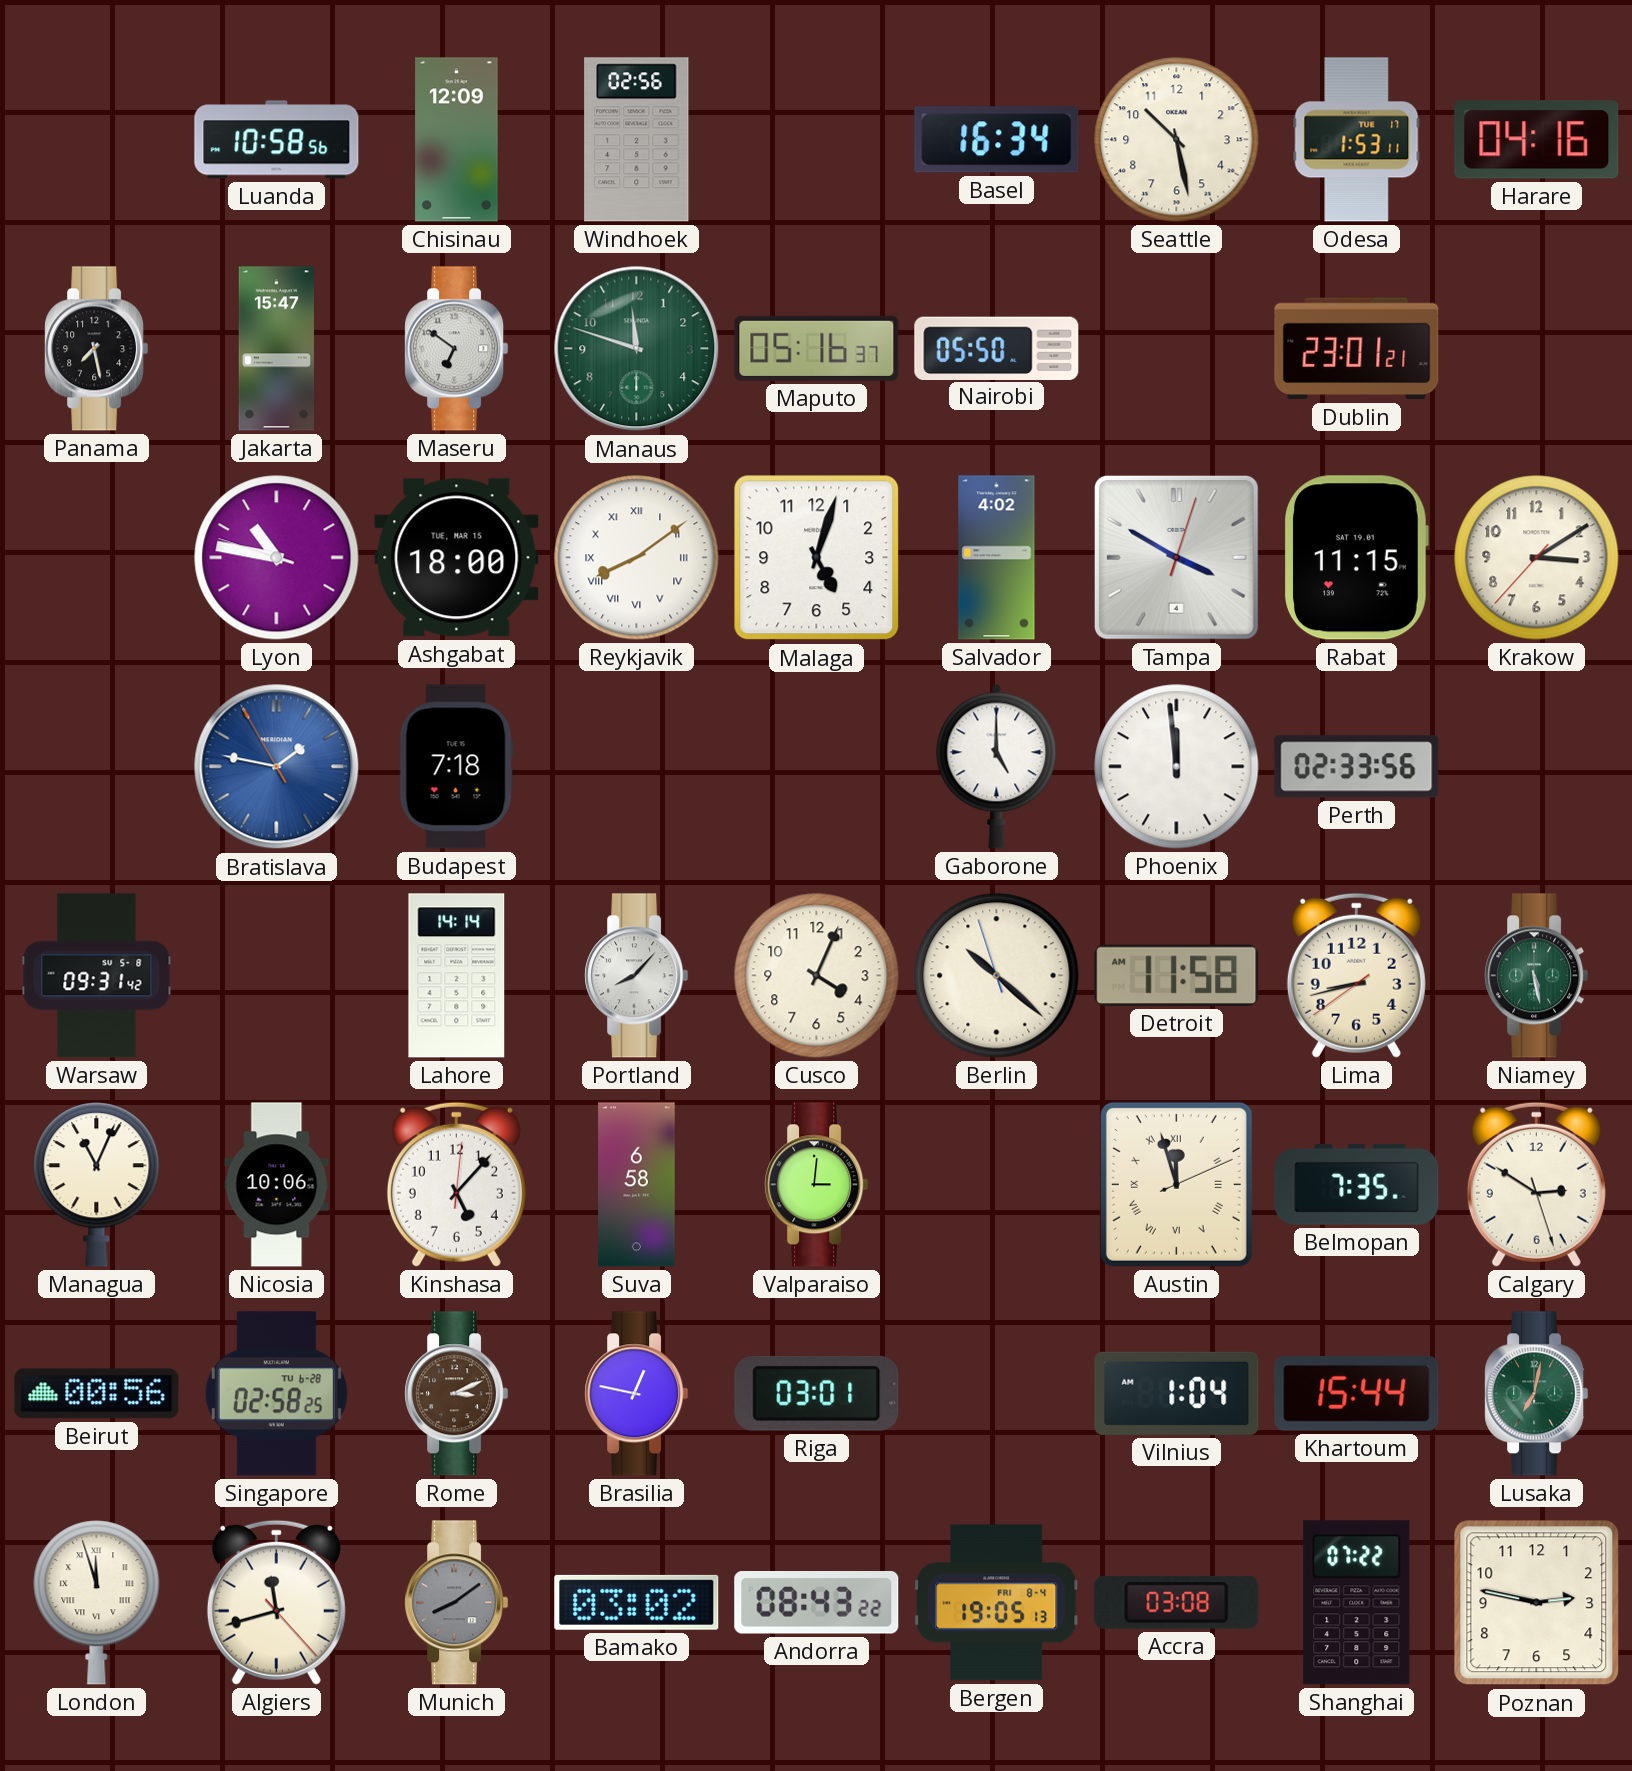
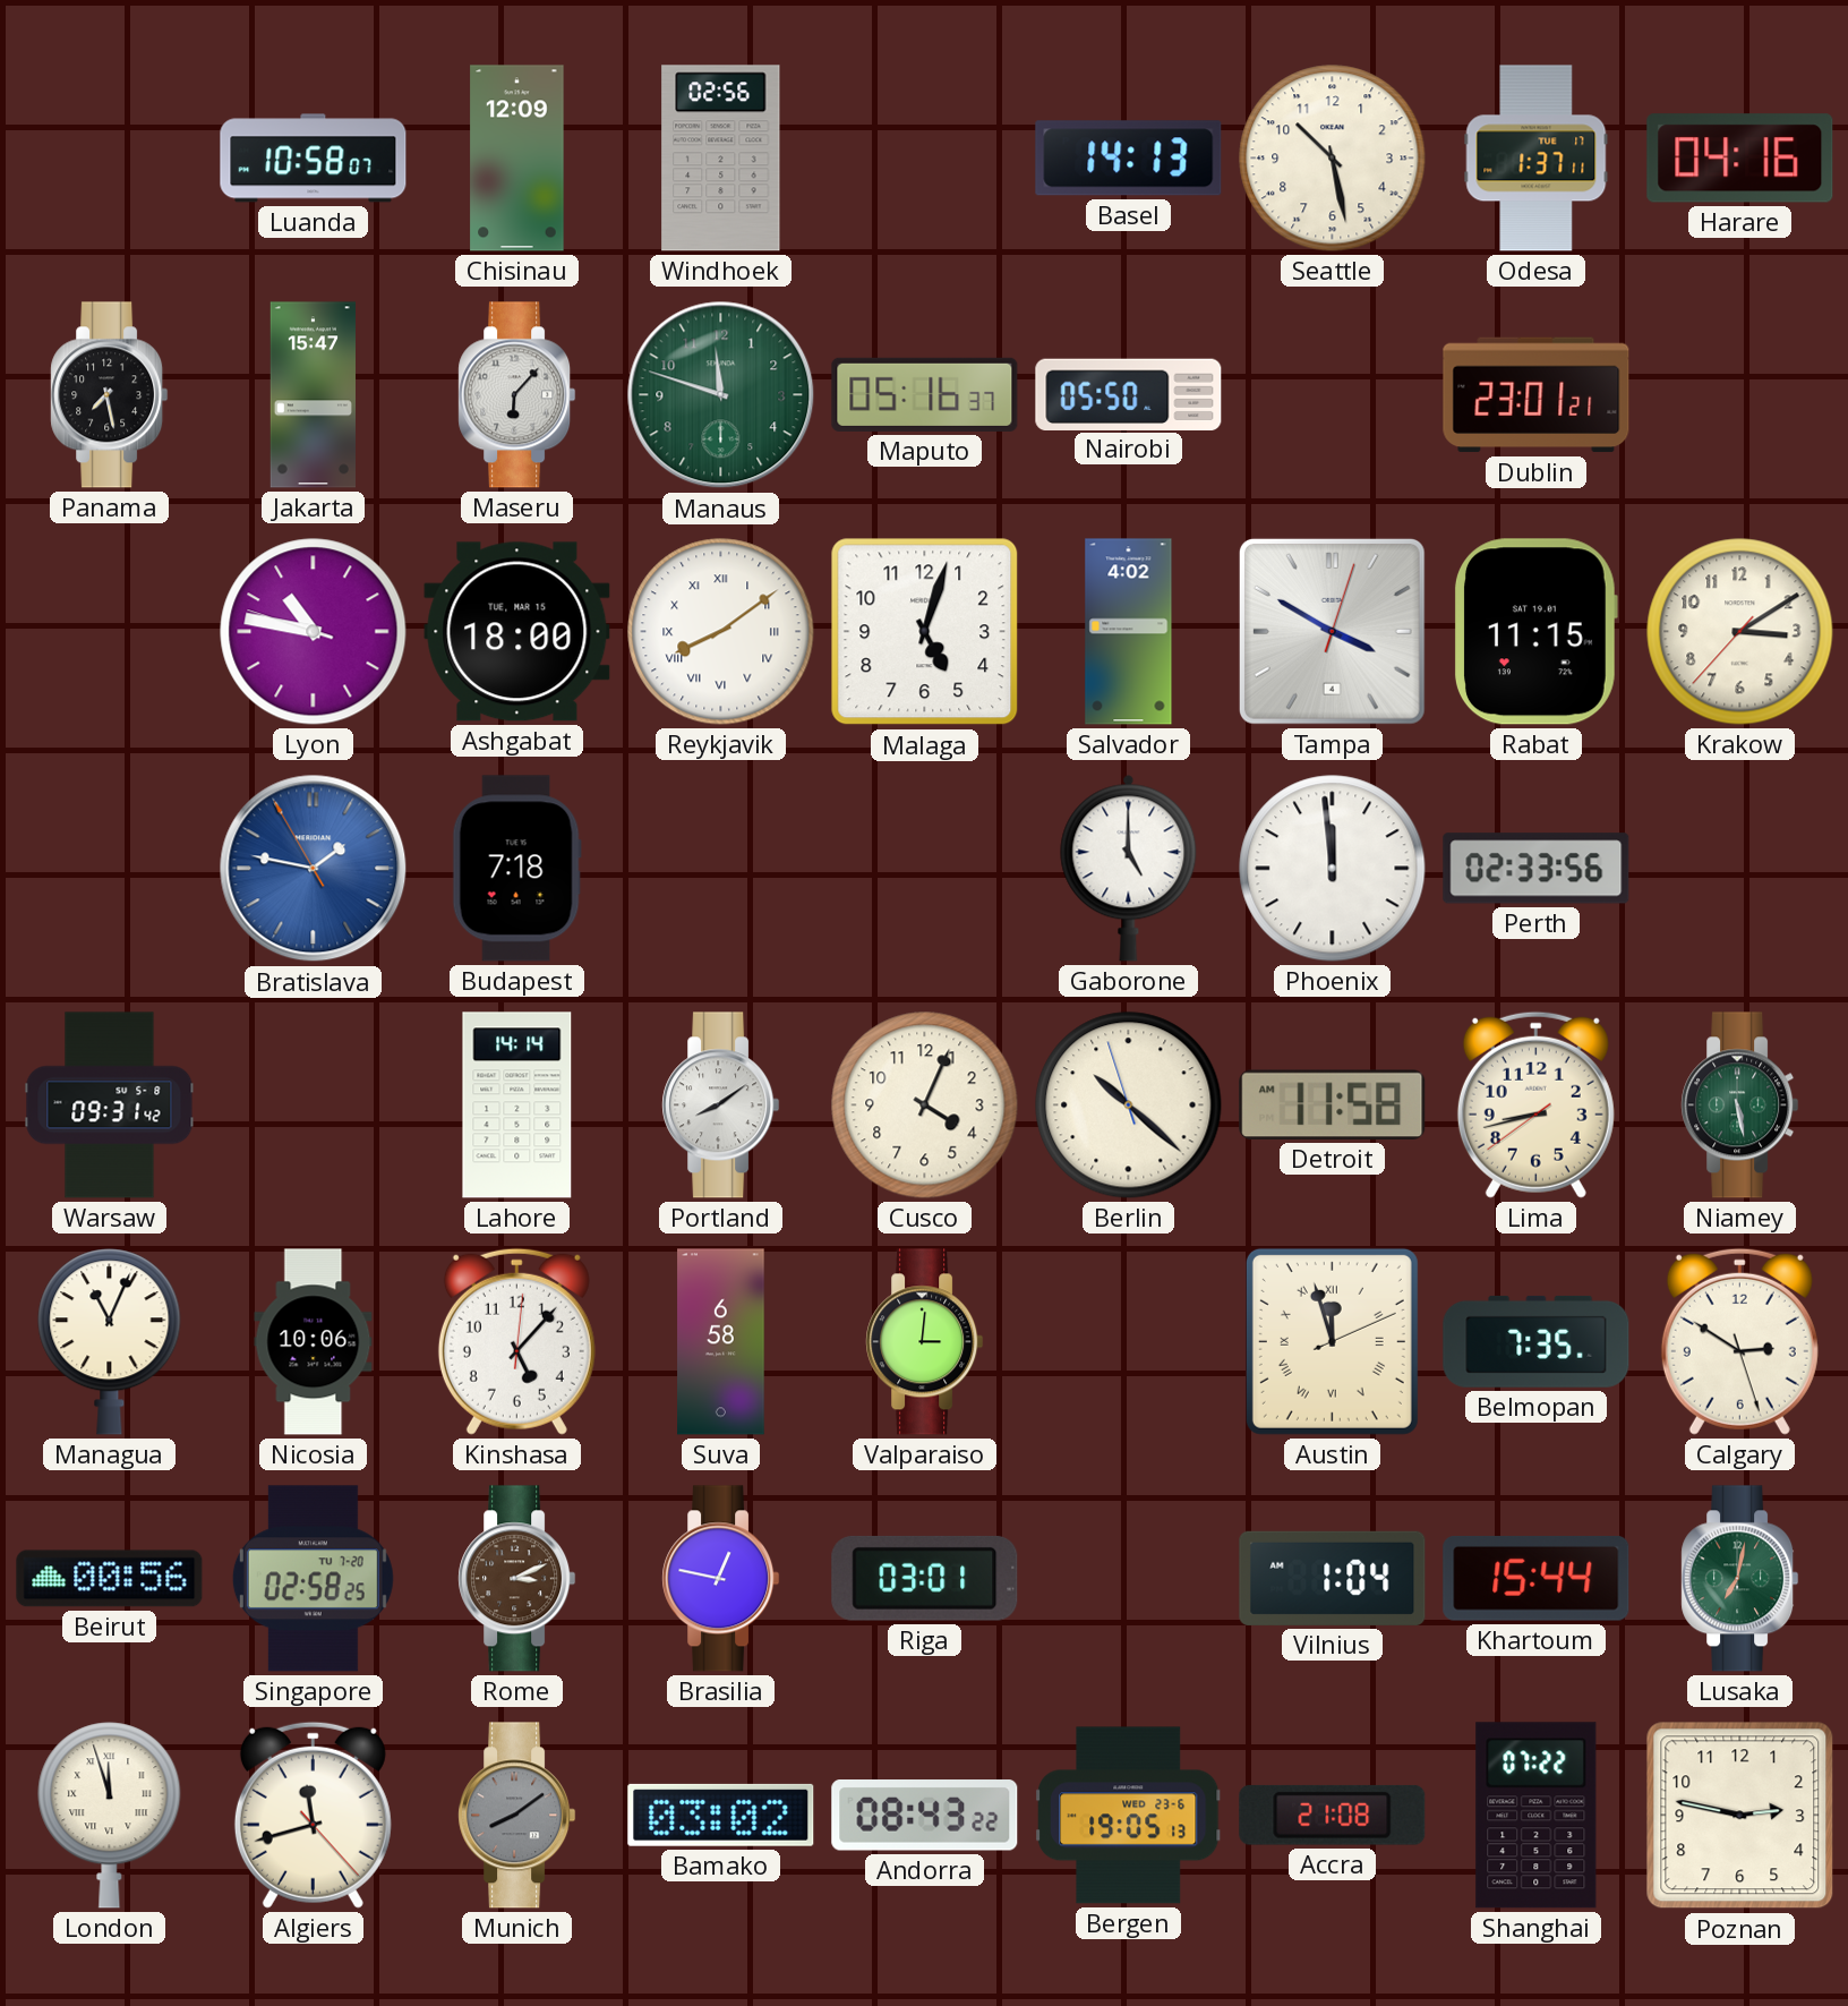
Luanda: 10:58:56 -> 10:58:07 (314, 159)
Basel: 16:34 -> 14:13 (1129, 159)
Odesa: 1:53 -> 1:37 (1537, 159)
Maseru: 6:51 -> 6:07 (517, 395)
Portland: 8:07 -> 8:09 (721, 1106)
Singapore date: TU 6-28 -> TU 7-20 (313, 1579)
Bergen date: FRI 8-4 -> WED 23-6 (1128, 1816)
Accra: 03:08 -> 21:08 (1333, 1815)
